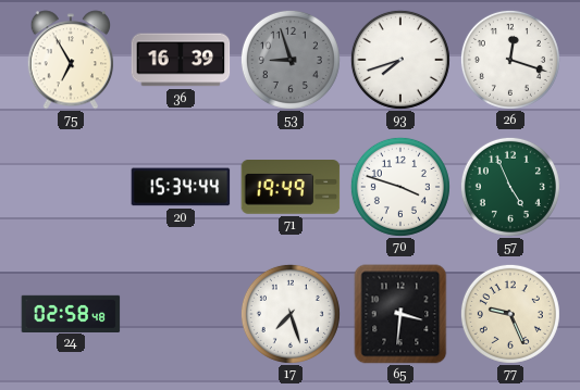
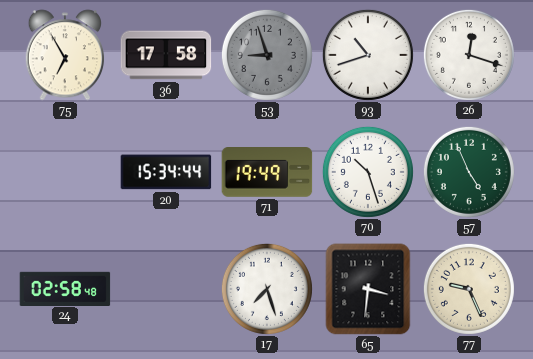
36: 16:39 -> 17:58 (166, 55)
93: 7:42 -> 10:42 (368, 55)
70: 3:48 -> 10:27 (368, 172)
